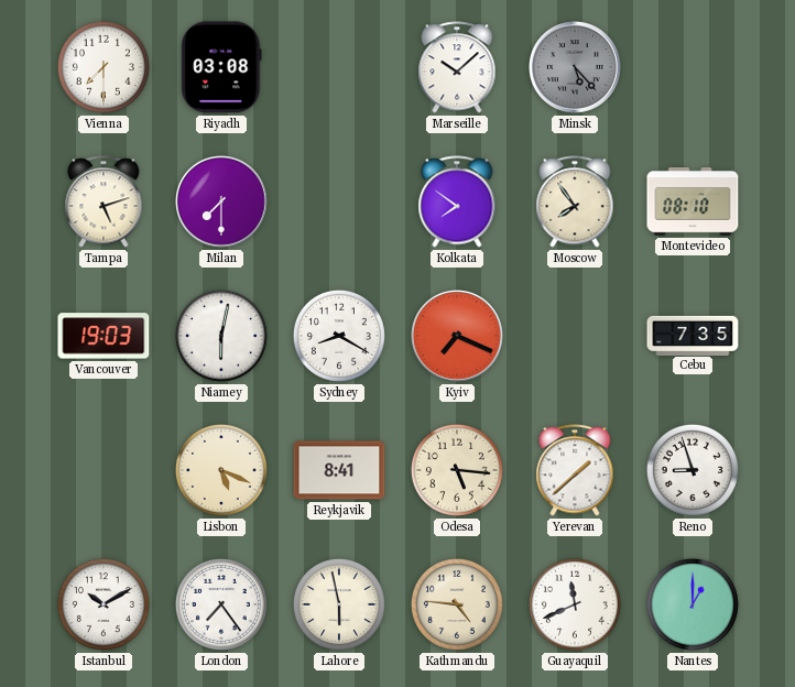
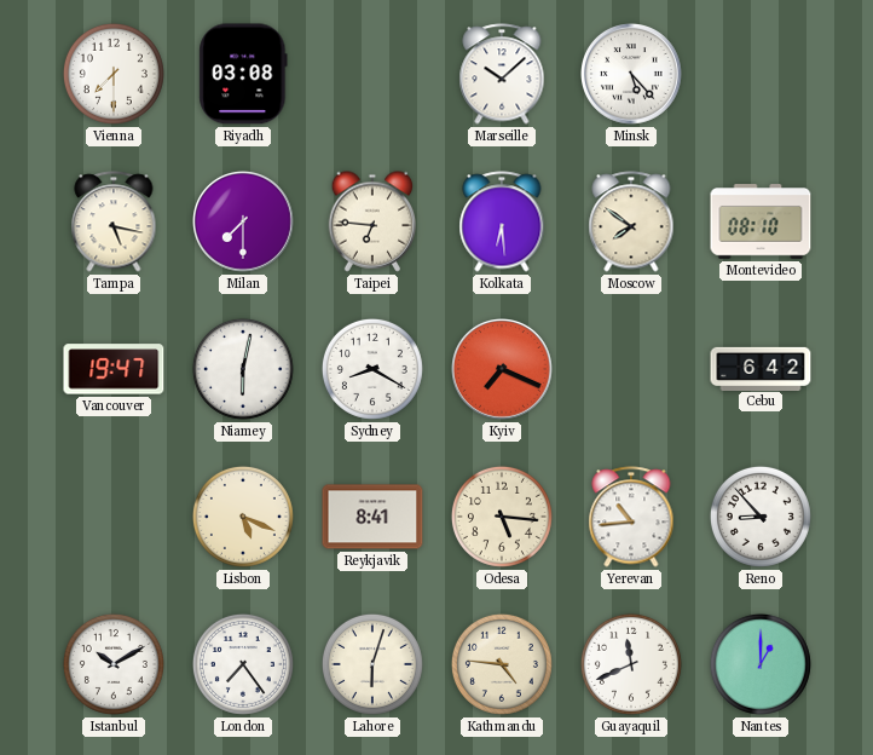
Minsk dial: grey -> white (632, 75)
Tampa: 5:12 -> 5:17 (114, 221)
Taipei: none -> 6:46 (372, 221)
Kolkata: 7:51 -> 6:29 (502, 221)
Moscow: 7:54 -> 7:51 (631, 221)
Vancouver: 19:03 -> 19:47 (114, 369)
Cebu: 7:35 -> 6:42 (761, 368)
Yerevan: 1:38 -> 10:44 (631, 517)
Reno: 8:57 -> 8:53 (761, 517)
Lahore: 5:58 -> 6:03 (372, 664)
